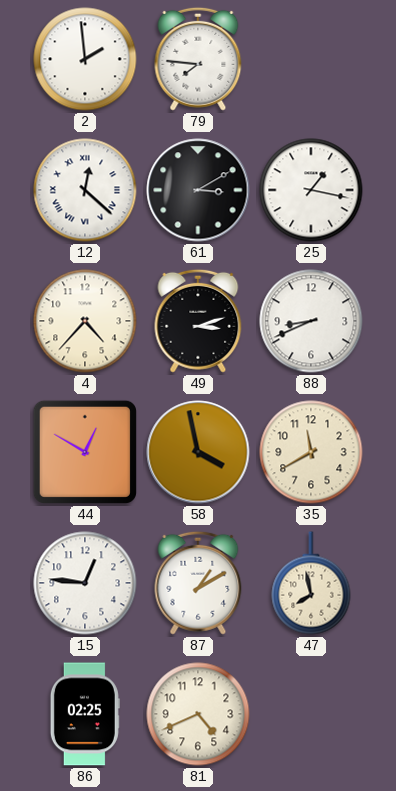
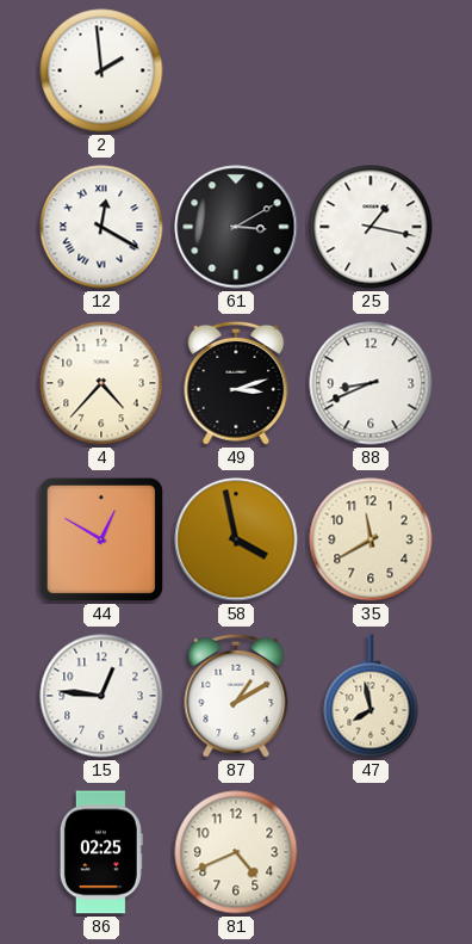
79: 7:46 -> none (198, 59)
12: 12:22 -> 12:20 (101, 227)
